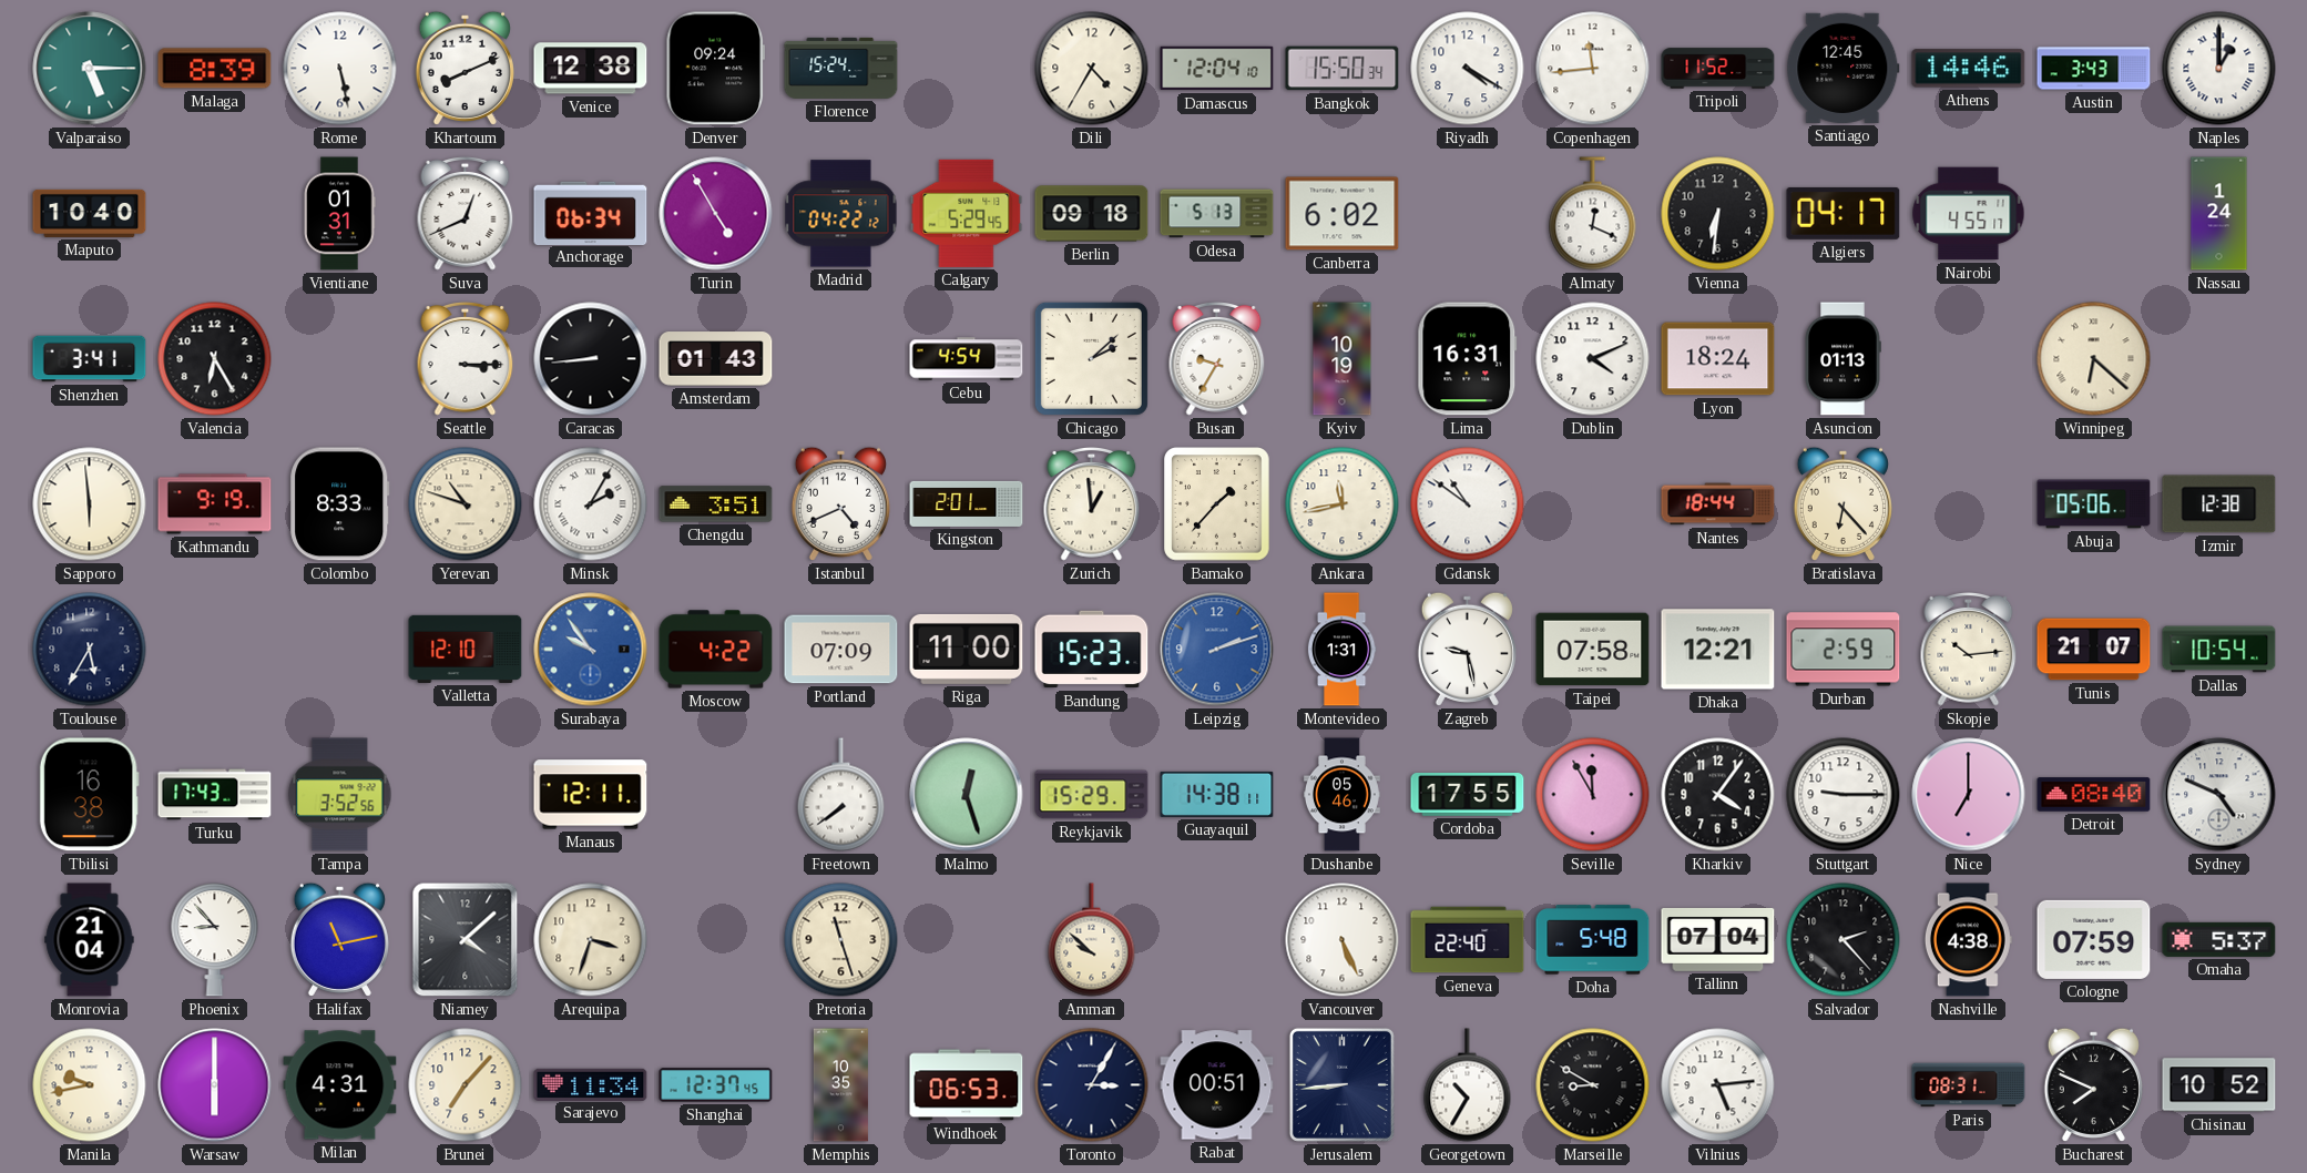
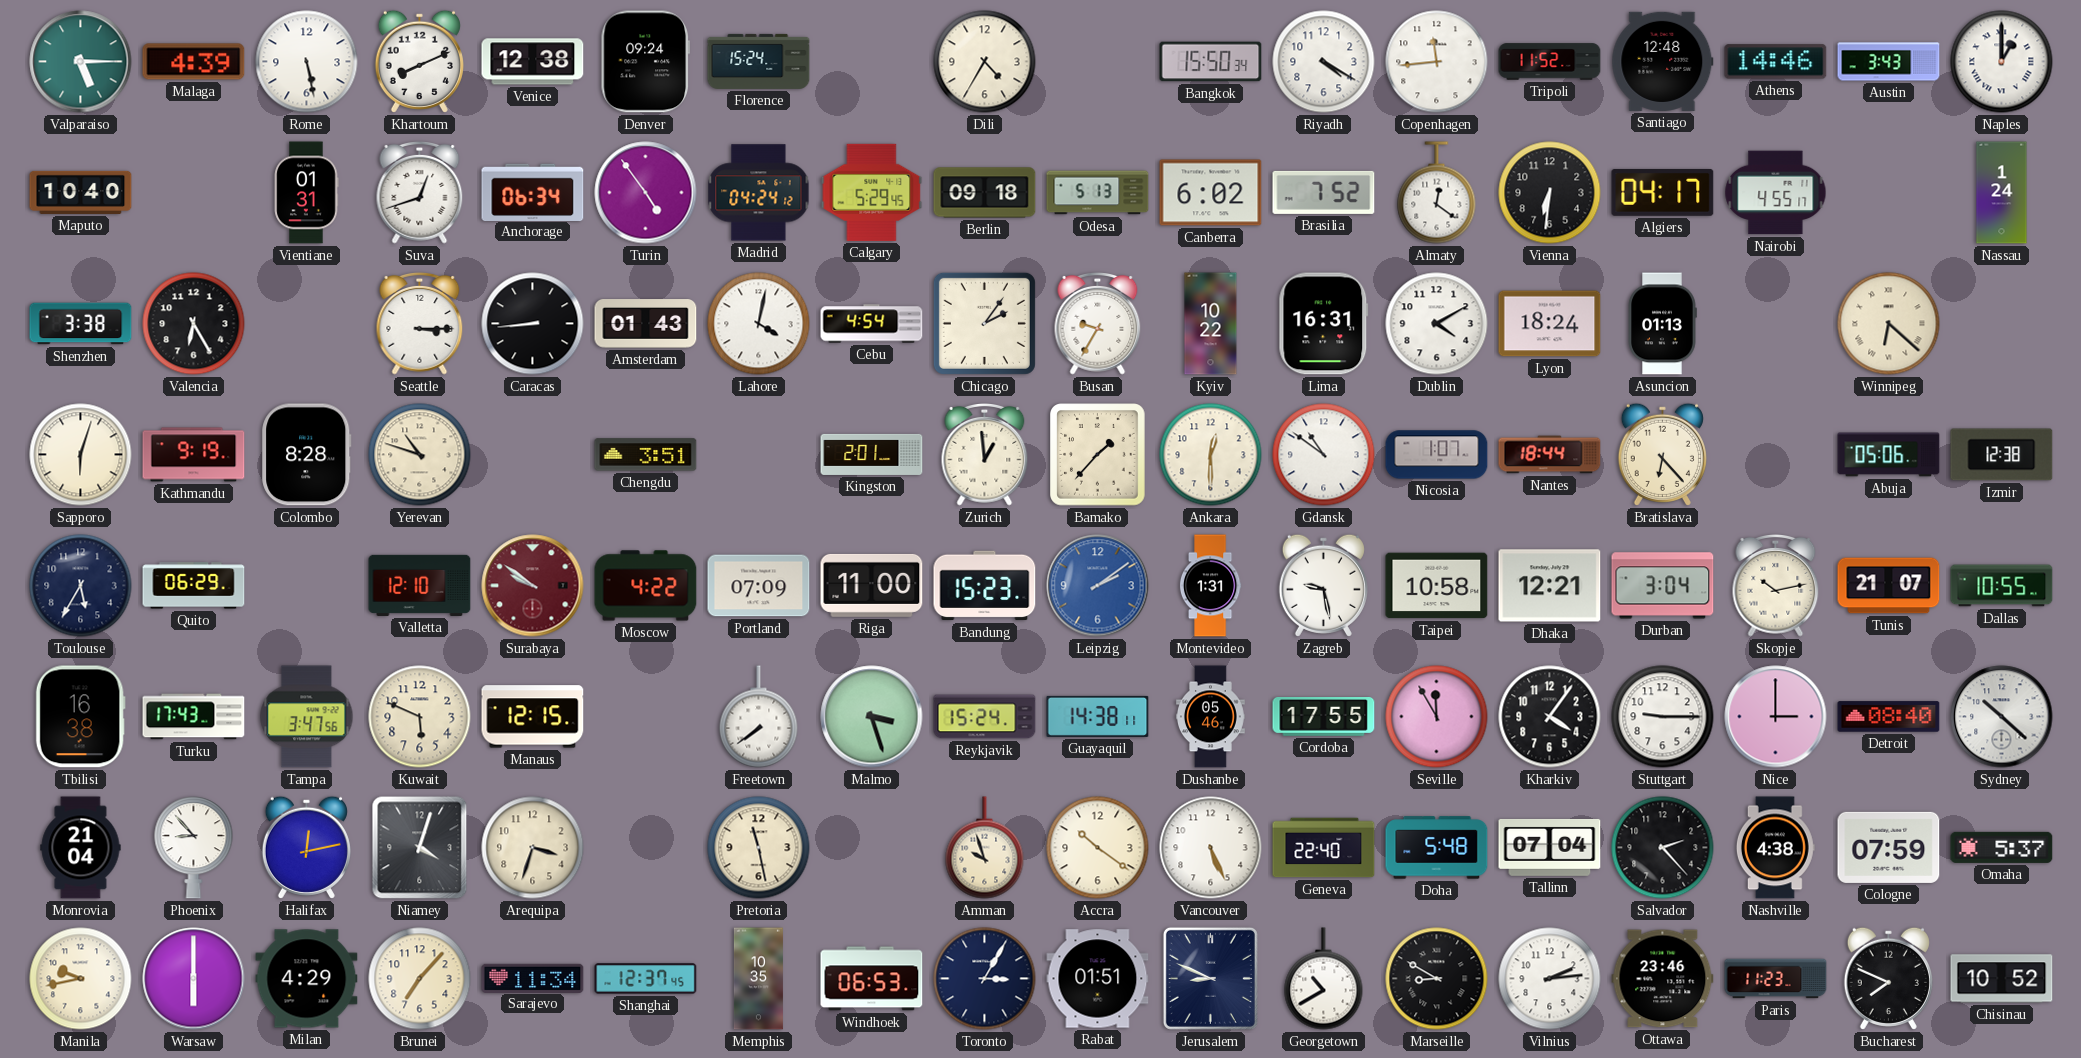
Malaga: 8:39 -> 4:39 (194, 62)
Damascus: 12:04 -> none (1217, 69)
Santiago: 12:45 -> 12:48 (1663, 61)
Suva: 12:41 -> 12:42 (420, 193)
Turin: 4:55 -> 4:54 (646, 193)
Madrid: 04:22 -> 04:24 (759, 193)
Brasilia: none -> 7:52 (1324, 192)
Almaty: 12:19 -> 12:21 (1437, 193)
Shenzhen: 3:41 -> 3:38 (81, 324)
Lahore: none -> 4:02 (759, 324)
Chicago: 2:08 -> 2:06 (984, 323)
Kyiv: 10:19 -> 10:22 (1211, 324)
Dublin: 4:11 -> 4:10 (1437, 324)
Sapporo: 5:59 -> 6:03 (81, 455)
Colombo: 8:33 -> 8:28 (307, 455)
Minsk: 2:05 -> none (591, 504)
Istanbul: 4:41 -> none (840, 503)
Ankara: 11:43 -> 12:30 (1211, 455)
Nicosia: none -> 1:07 (1437, 455)
Quito: none -> 06:29 (194, 586)
Surabaya: 9:54 -> 9:51 (533, 586)
Surabaya dial: blue -> burgundy (533, 586)
Leipzig: 2:12 -> 2:09 (1098, 586)
Taipei: 07:58 -> 10:58 (1437, 586)
Durban: 2:59 -> 3:04 (1663, 586)
Skopje: 10:14 -> 10:13 (1776, 586)
Dallas: 10:54 -> 10:55 (2002, 586)
Tampa: 3:52 -> 3:47 (307, 717)
Kuwait: none -> 5:49 (420, 717)
Manaus: 12:11 -> 12:15 (533, 717)
Malmo: 12:27 -> 3:27 (872, 717)
Reykjavik: 15:29 -> 15:24 (985, 717)
Nice: 7:00 -> 3:00 (1776, 717)
Sydney: 4:49 -> 10:22 (2002, 717)
Halifax: 11:13 -> 12:13 (306, 847)
Niamey: 4:08 -> 4:03 (420, 848)
Pretoria: 11:27 -> 11:28 (759, 848)
Amman: 9:52 -> 9:57 (985, 848)
Accra: none -> 10:21 (1098, 848)
Milan: 4:31 -> 4:29 (307, 979)
Rabat: 00:51 -> 01:51 (1098, 979)
Jerusalem: 8:44 -> 8:49 (1210, 978)
Georgetown: 10:35 -> 10:40 (1324, 979)
Vilnius: 5:14 -> 2:14 (1550, 979)
Ottawa: none -> 23:46 (1663, 979)
Paris: 08:31 -> 11:23 (1776, 979)
